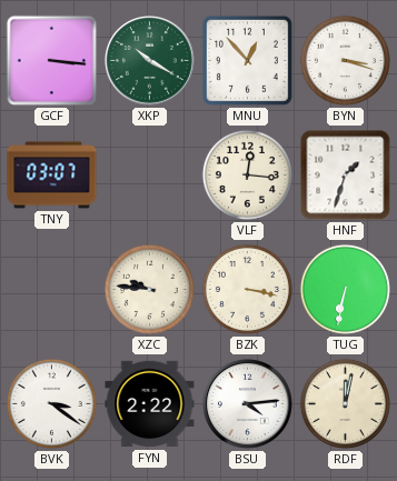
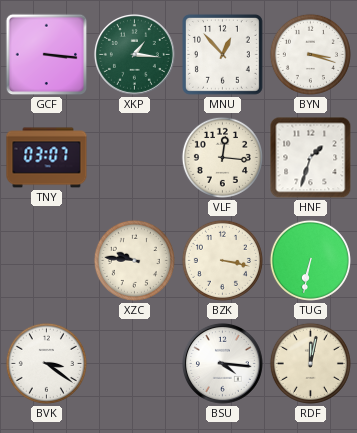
XKP: 10:20 -> 1:16 (134, 54)
FYN: 2:22 -> none (150, 404)
BSU: 4:14 -> 4:16 (222, 363)
